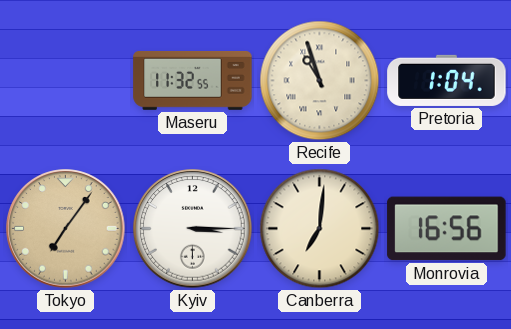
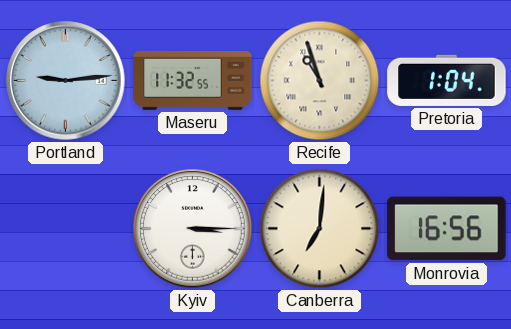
Portland: none -> 9:14 (66, 81)
Tokyo: 7:06 -> none (66, 229)
